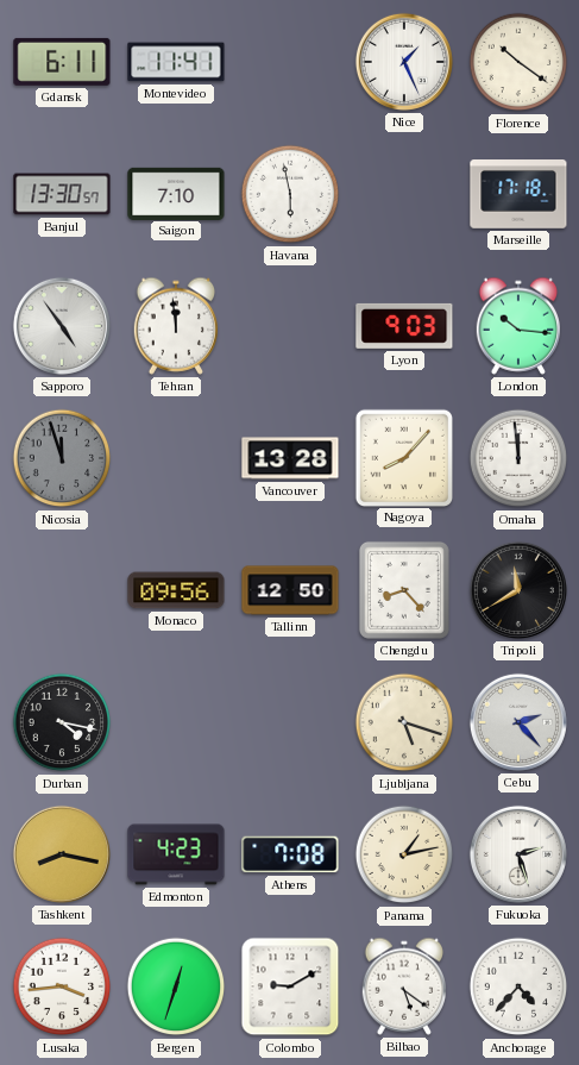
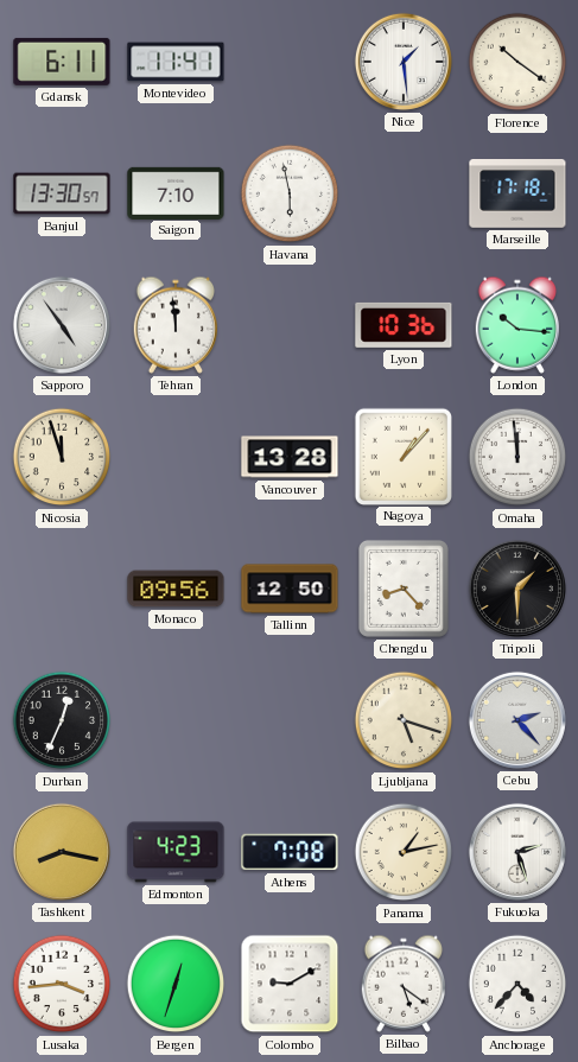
Nice: 1:26 -> 1:29 (404, 62)
Lyon: 9:03 -> 10:36 (404, 325)
Nicosia dial: grey -> cream (62, 457)
Nagoya: 8:07 -> 1:07 (402, 456)
Tripoli: 11:40 -> 1:30 (517, 589)
Durban: 4:17 -> 12:34 (62, 720)
